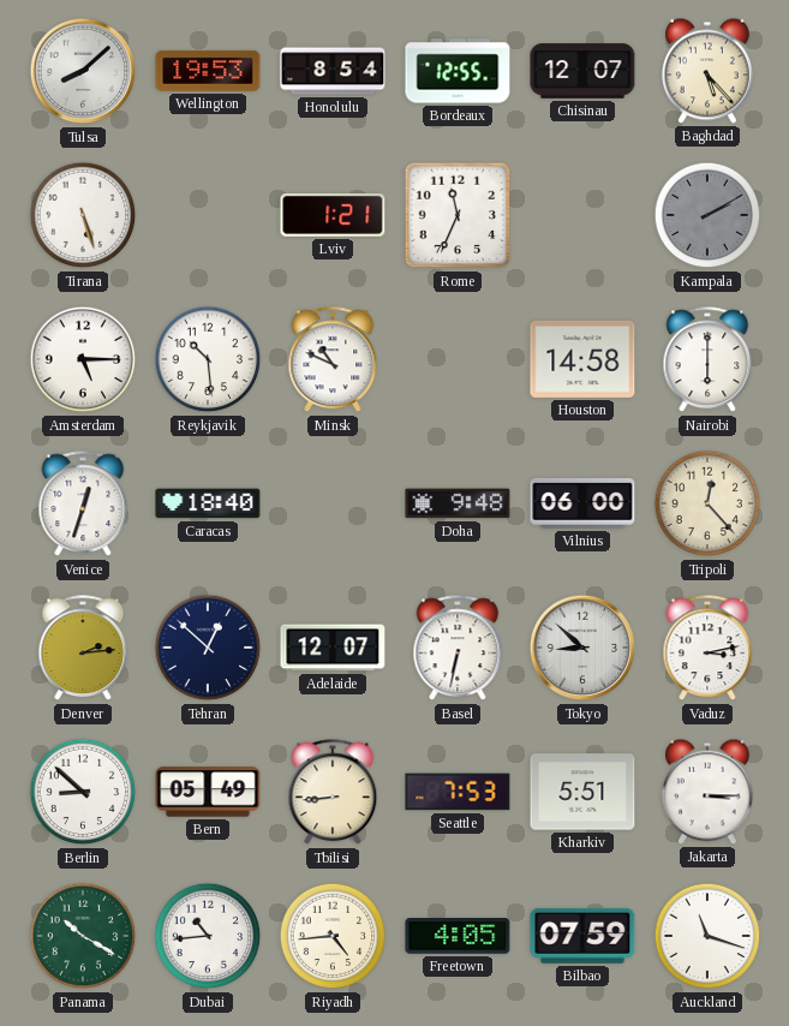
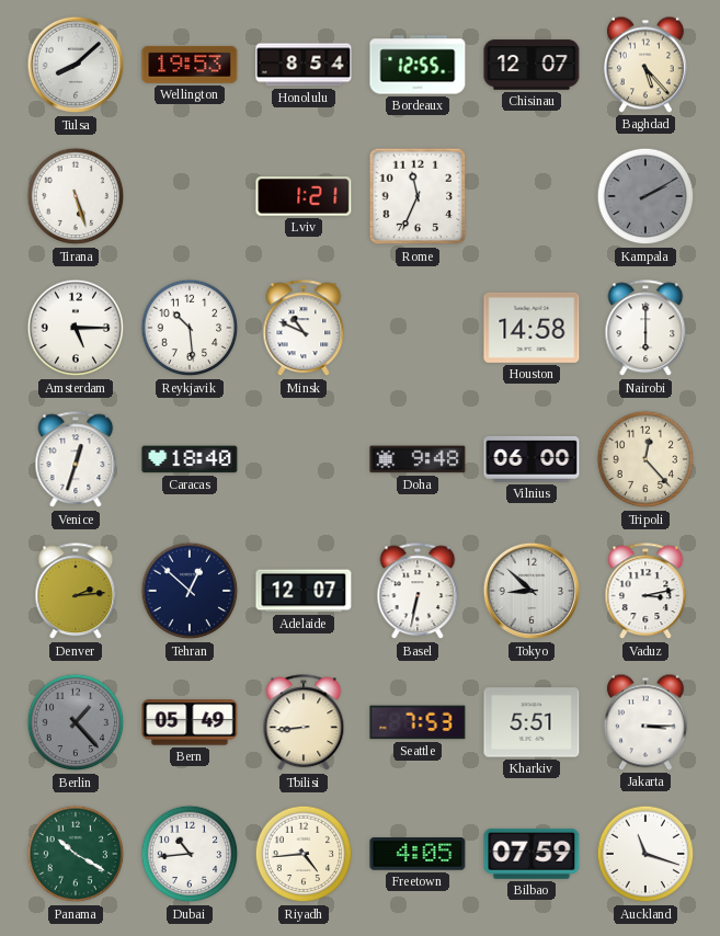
Berlin: 8:52 -> 1:23 (76, 722)
Berlin dial: white -> grey (76, 722)
